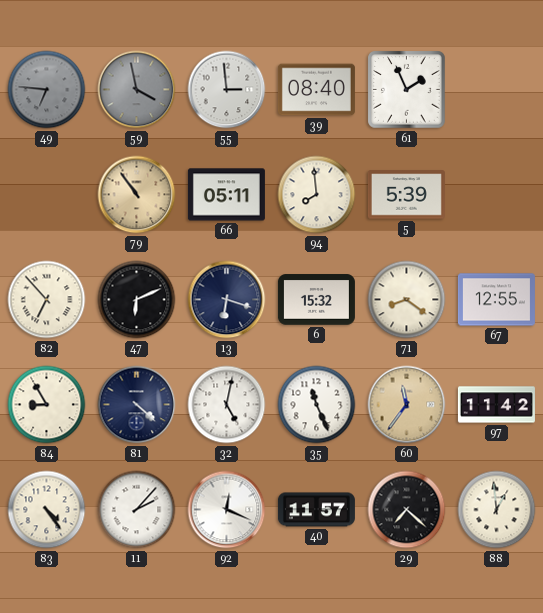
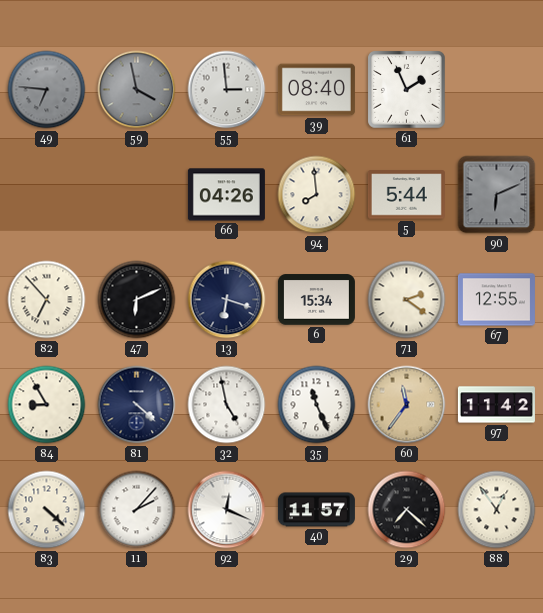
79: 10:54 -> none (137, 195)
66: 05:11 -> 04:26 (226, 195)
5: 5:39 -> 5:44 (406, 195)
90: none -> 6:11 (497, 195)
6: 15:32 -> 15:34 (316, 300)
71: 8:21 -> 2:21 (407, 300)
32: 5:02 -> 4:58 (227, 405)
83: 4:24 -> 4:22 (47, 510)
88: 12:59 -> 12:54 (497, 510)
